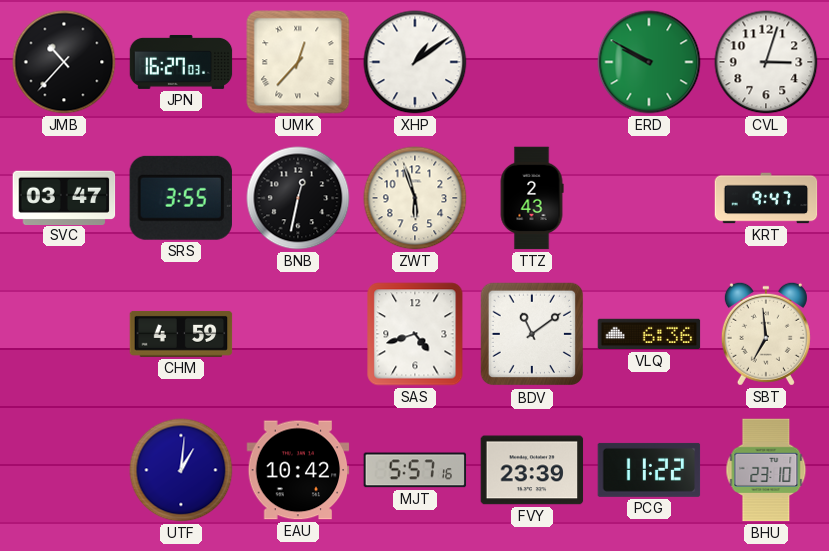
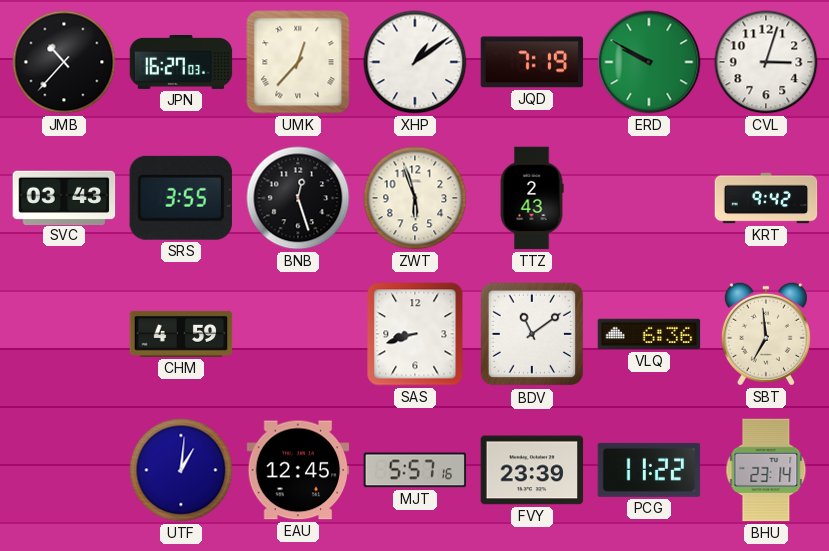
JQD: none -> 7:19 (532, 62)
SVC: 03:47 -> 03:43 (64, 197)
BNB: 12:32 -> 12:27 (298, 198)
KRT: 9:47 -> 9:42 (766, 198)
SAS: 4:42 -> 8:42 (415, 334)
EAU: 10:42 -> 12:45 (298, 470)
BHU: 23:10 -> 23:14 (766, 470)
